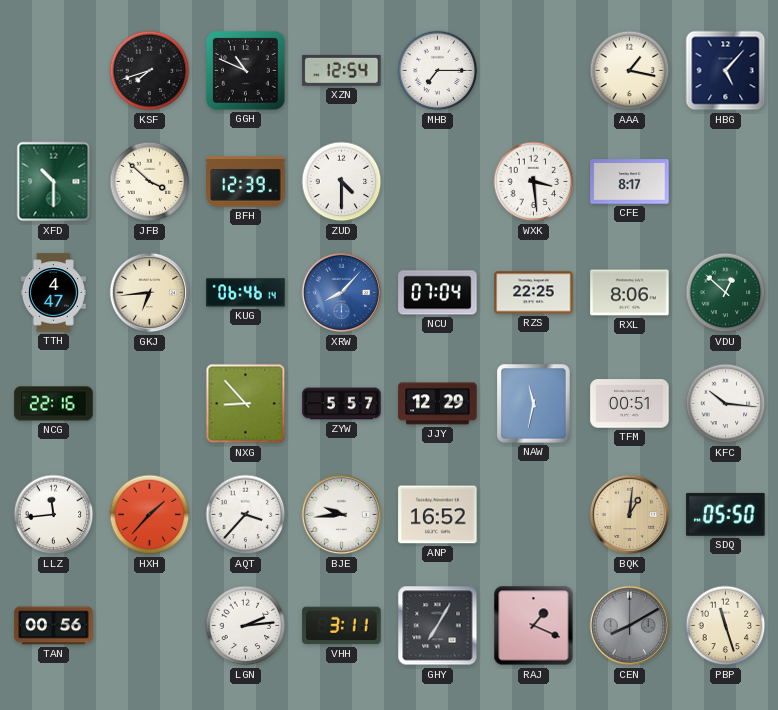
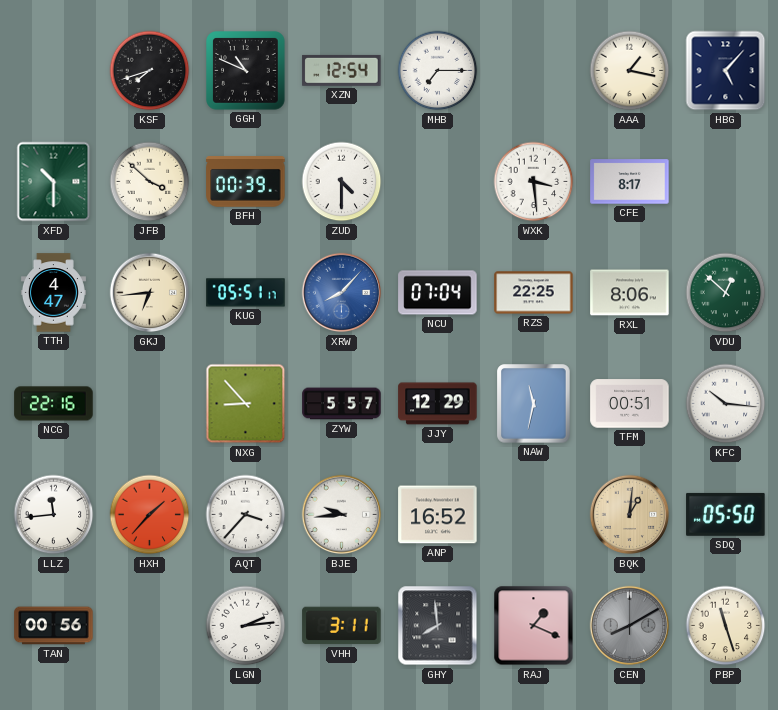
BFH: 12:39 -> 00:39 (246, 182)
KUG: 06:46 -> 05:51 (246, 293)
GHY: 7:05 -> 7:59 (438, 626)
